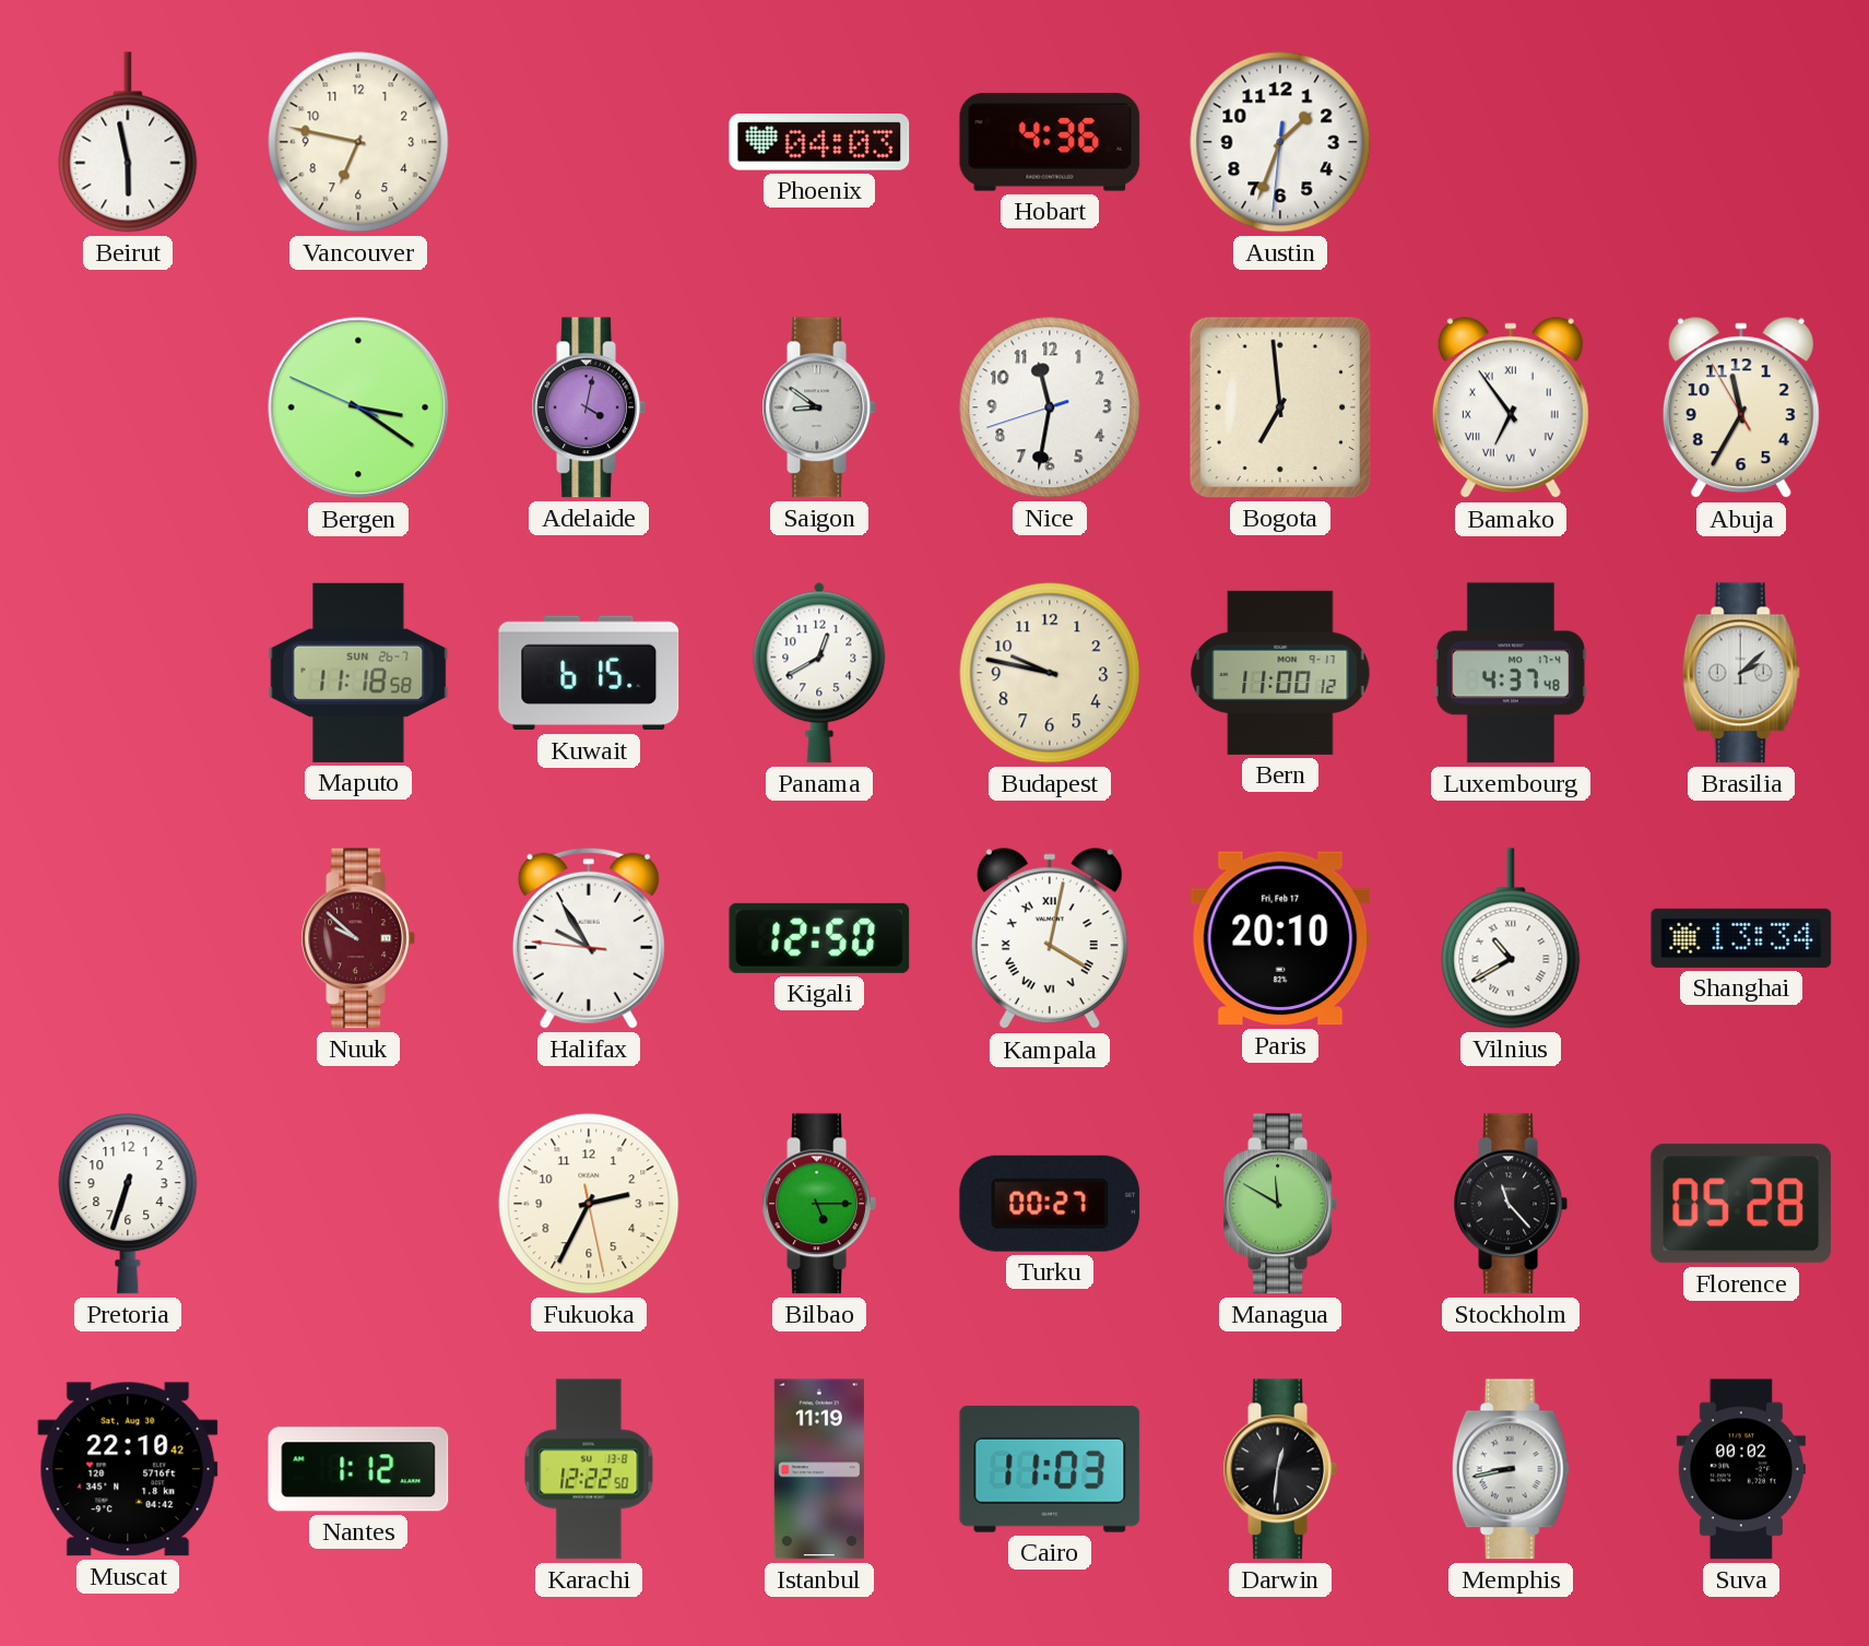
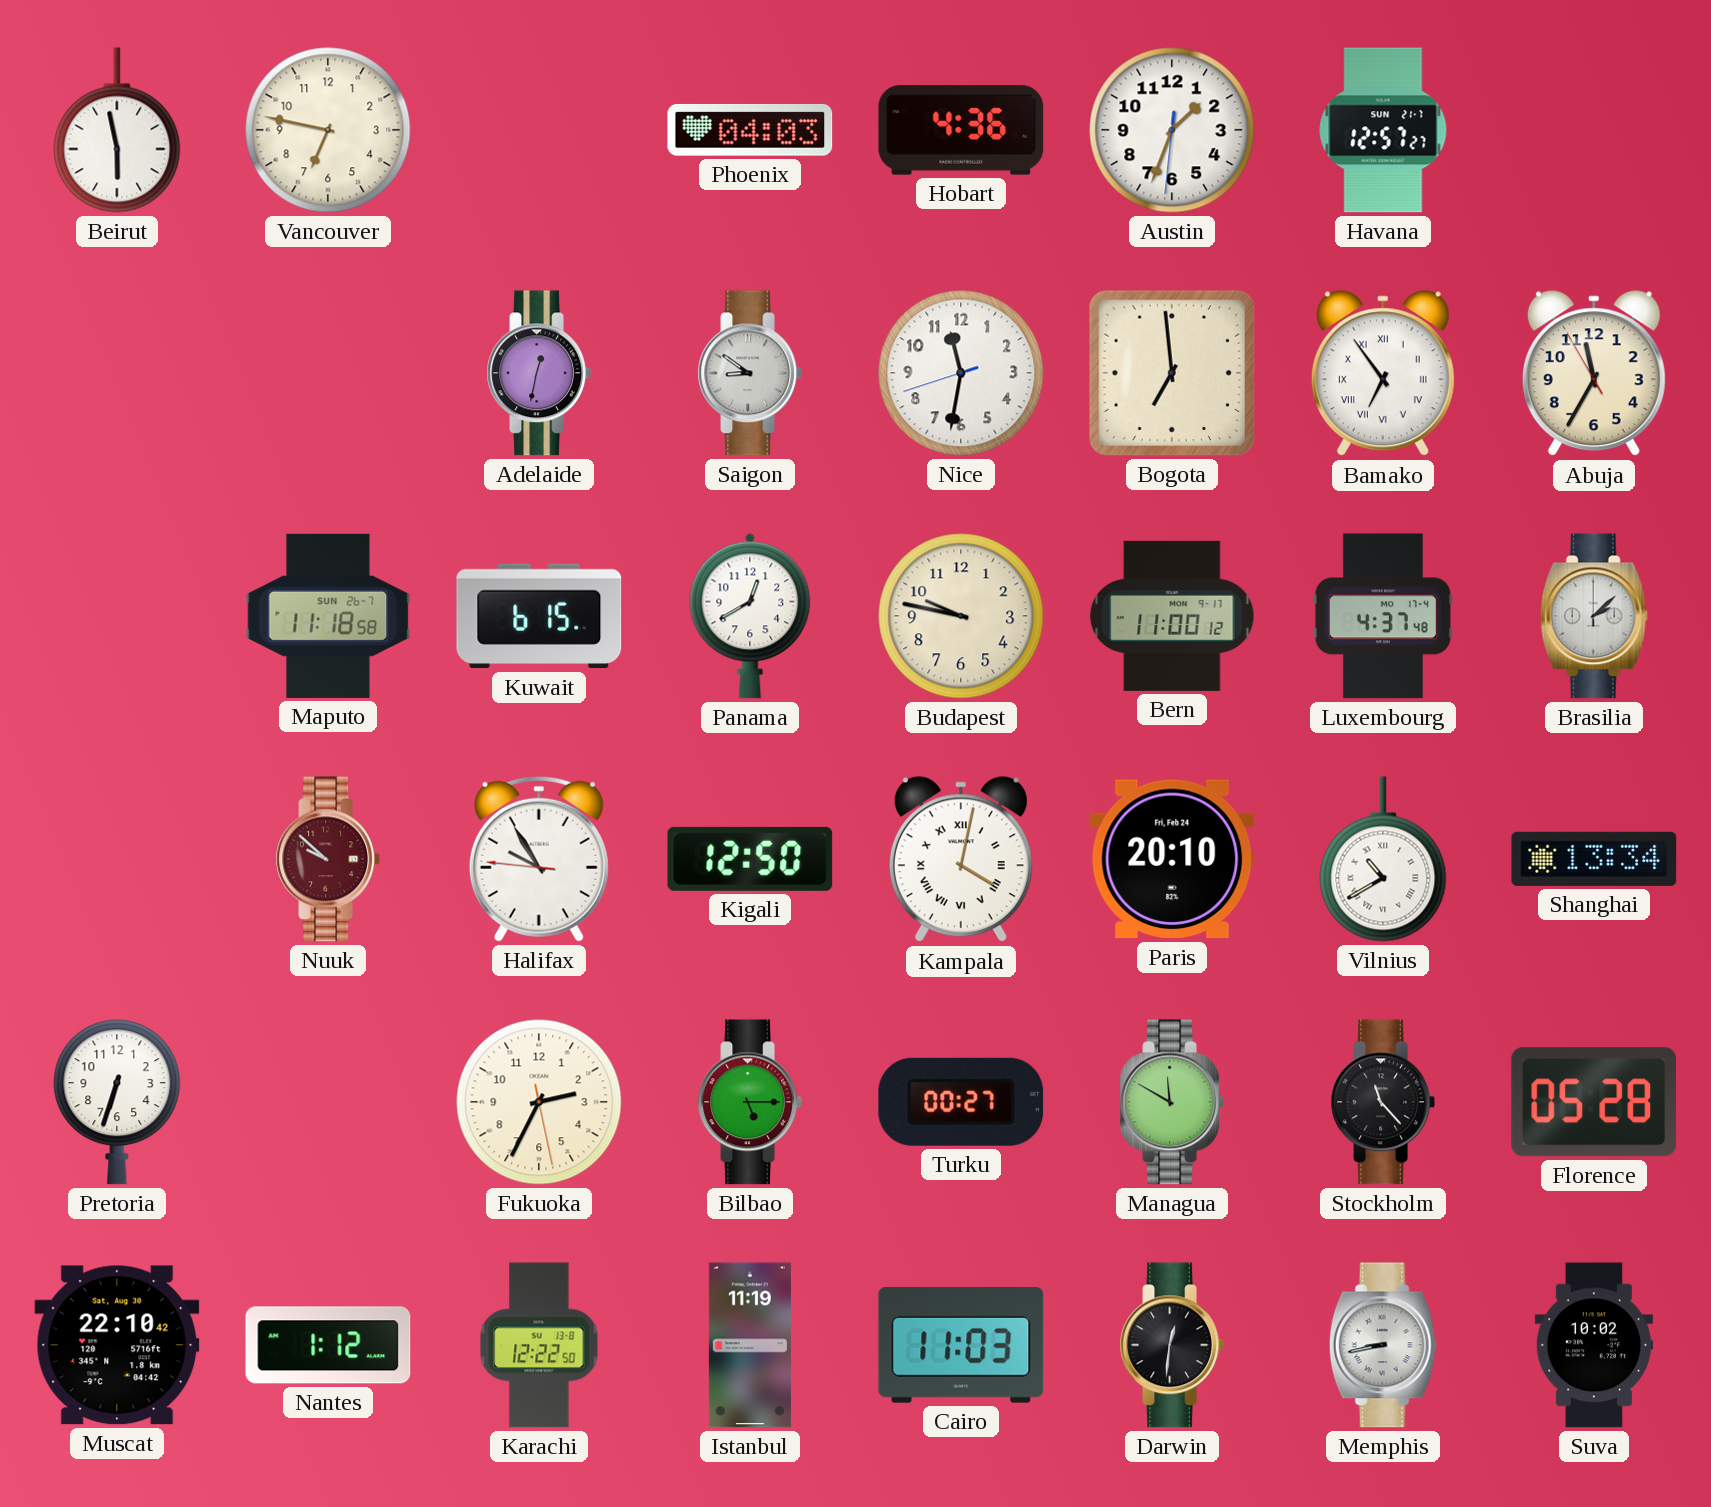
Havana: none -> 12:57 (1383, 130)
Bergen: 3:20 -> none (358, 407)
Adelaide: 4:02 -> 12:32 (538, 373)
Paris date: Fri, Feb 17 -> Fri, Feb 24 (1172, 859)
Suva: 00:02 -> 10:02 (1594, 1345)
